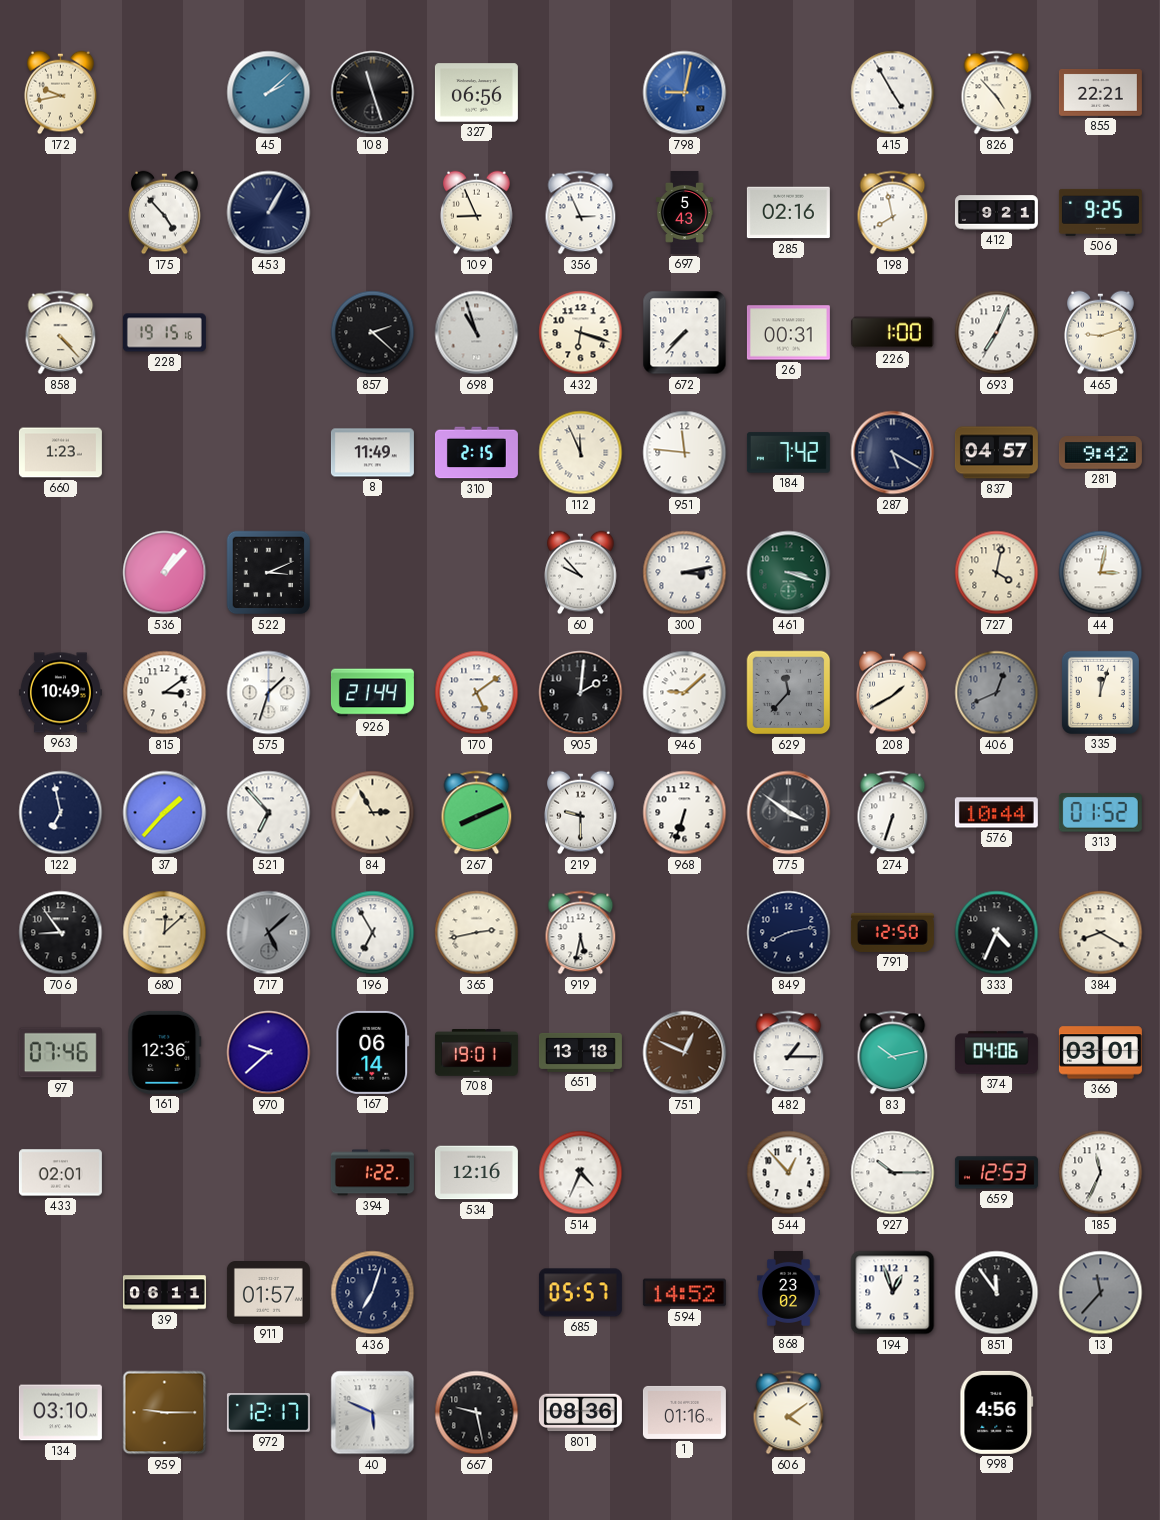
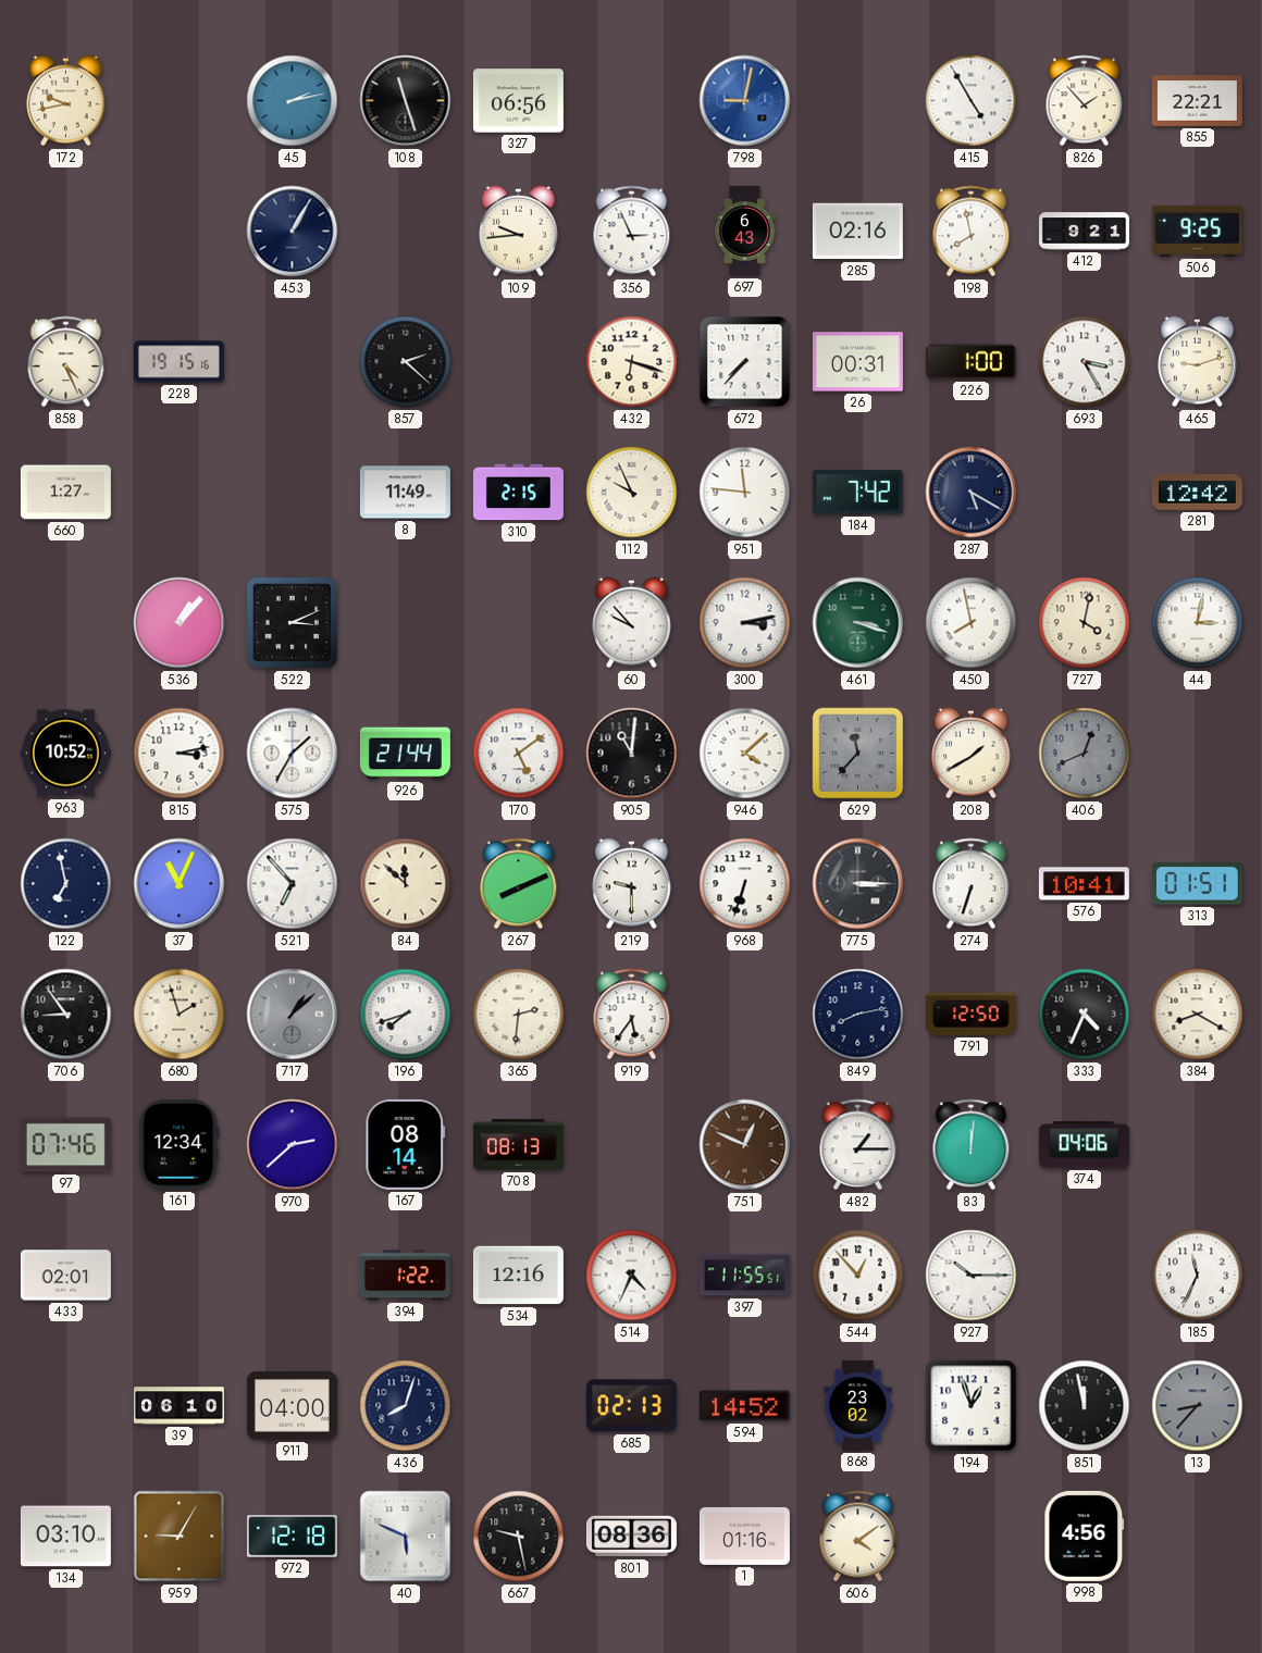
45: 2:08 -> 2:13 (293, 101)
826: 4:53 -> 1:53 (1085, 101)
175: 4:53 -> none (165, 213)
109: 8:56 -> 9:44 (519, 232)
697: 5:43 -> 6:43 (745, 231)
858: 4:23 -> 4:26 (66, 362)
698: 10:57 -> none (477, 333)
693: 7:04 -> 3:25 (1085, 362)
660: 1:23 -> 1:27 (65, 493)
112: 11:56 -> 9:56 (632, 493)
837: 04:57 -> none (996, 453)
281: 9:42 -> 12:42 (1197, 493)
450: none -> 7:58 (972, 623)
963: 10:49 -> 10:52 (65, 754)
815: 3:09 -> 3:13 (180, 754)
575: 1:33 -> 1:35 (293, 754)
905: 2:01 -> 11:01 (632, 754)
946: 9:08 -> 4:08 (745, 754)
335: 12:03 -> none (1100, 692)
37: 1:37 -> 11:04 (180, 884)
84: 2:55 -> 11:52 (406, 884)
775: 3:51 -> 3:15 (858, 884)
576: 10:44 -> 10:41 (1084, 884)
313: 01:52 -> 01:51 (1197, 884)
680: 12:08 -> 1:57 (180, 1015)
717: 5:08 -> 1:08 (293, 1015)
196: 6:55 -> 7:42 (406, 1015)
365: 2:43 -> 2:31 (519, 1015)
919: 5:32 -> 5:36 (632, 1015)
161: 12:36 -> 12:34 (180, 1144)
970: 9:38 -> 2:38 (293, 1145)
167: 06:14 -> 08:14 (406, 1144)
708: 19:01 -> 08:13 (518, 1145)
651: 13:18 -> none (580, 1052)
83: 10:13 -> 12:01 (972, 1145)
366: 03:01 -> none (1100, 1053)
397: none -> 11:55 (744, 1276)
659: 12:53 -> none (996, 1173)
39: 06:11 -> 06:10 (178, 1406)
911: 01:57 -> 04:00 (292, 1406)
436: 7:03 -> 8:03 (406, 1406)
685: 05:57 -> 02:13 (631, 1406)
851: 11:54 -> 11:58 (1085, 1406)
13: 11:37 -> 8:37 (1198, 1406)
959: 9:15 -> 9:05 (180, 1537)
972: 12:17 -> 12:18 (292, 1537)
